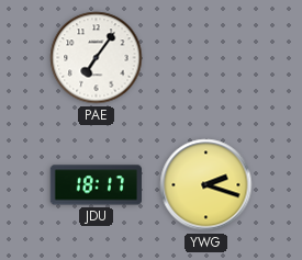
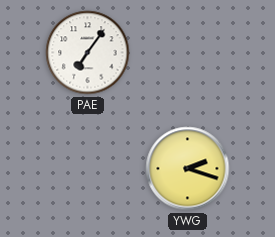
JDU: 18:17 -> none (97, 185)
